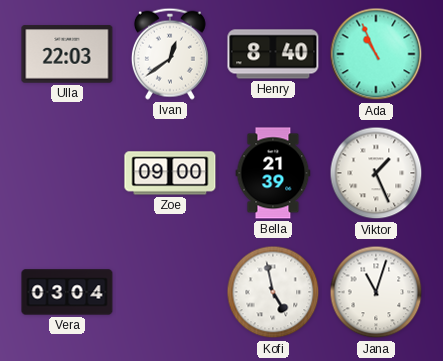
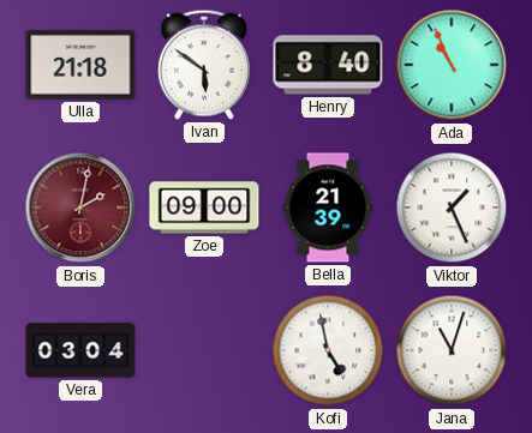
Ulla: 22:03 -> 21:18 (80, 65)
Ivan: 12:39 -> 5:51 (204, 65)
Boris: none -> 2:02 (80, 208)
